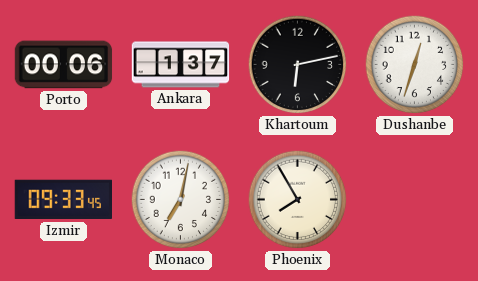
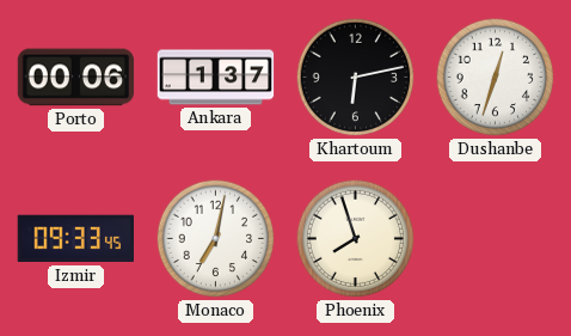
Phoenix: 7:55 -> 7:57 (356, 239)
